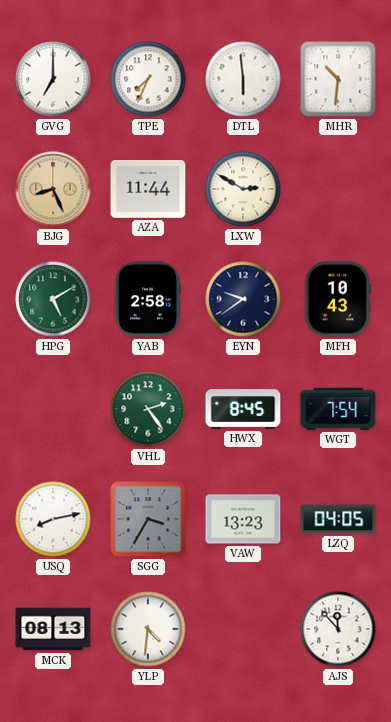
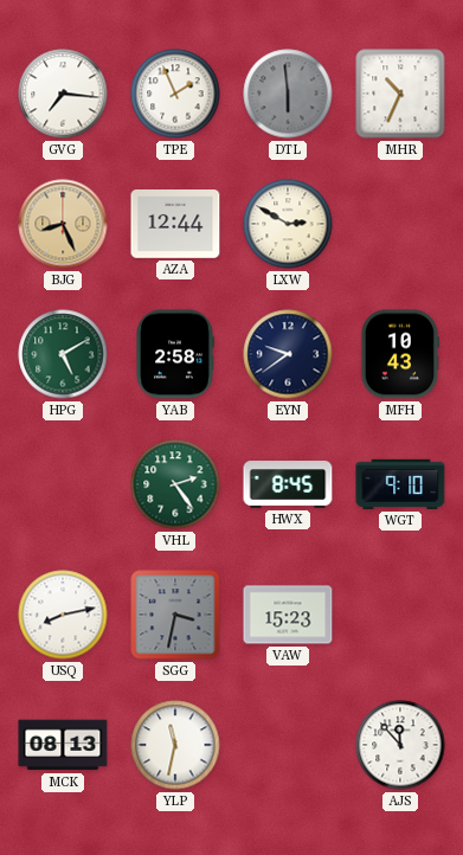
GVG: 7:00 -> 7:16 (63, 94)
TPE: 7:34 -> 1:56 (175, 94)
DTL dial: white -> grey (288, 94)
MHR: 10:31 -> 10:34 (400, 94)
AZA: 11:44 -> 12:44 (175, 225)
WGT: 7:54 -> 9:10 (400, 484)
SGG: 3:35 -> 3:32 (175, 615)
VAW: 13:23 -> 15:23 (288, 615)
LZQ: 04:05 -> none (338, 519)
YLP: 4:31 -> 11:32 (175, 745)
